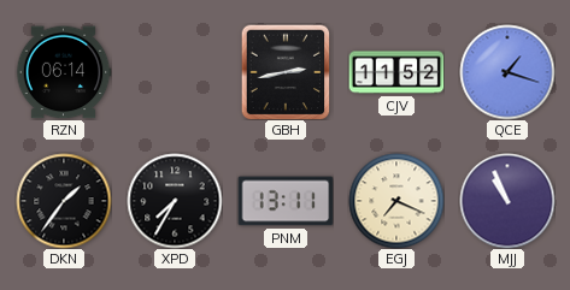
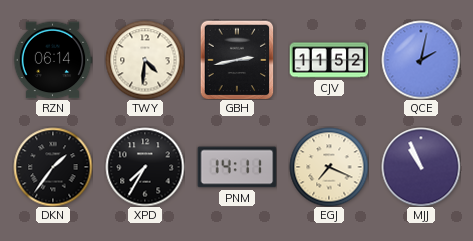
TWY: none -> 4:31 (145, 60)
QCE: 1:18 -> 2:02 (421, 60)
PNM: 13:11 -> 14:11 (237, 167)
